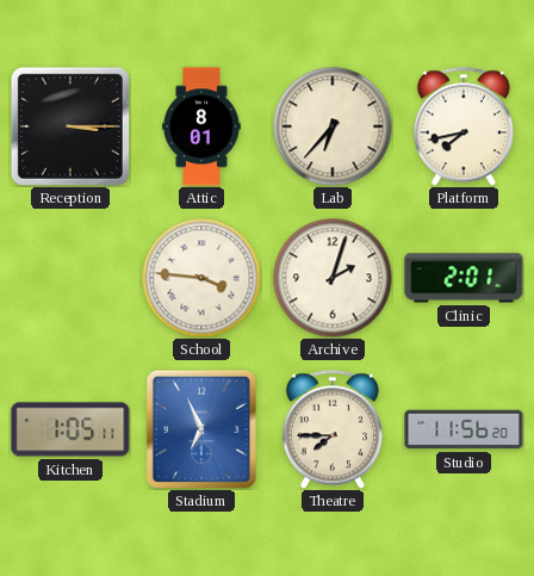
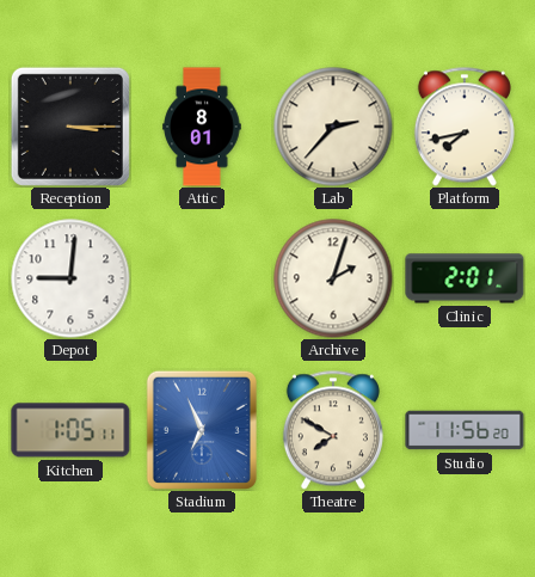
Lab: 6:37 -> 2:37 (333, 127)
Depot: none -> 9:01 (70, 278)
School: 3:46 -> none (201, 278)
Theatre: 7:45 -> 7:50 (333, 430)
